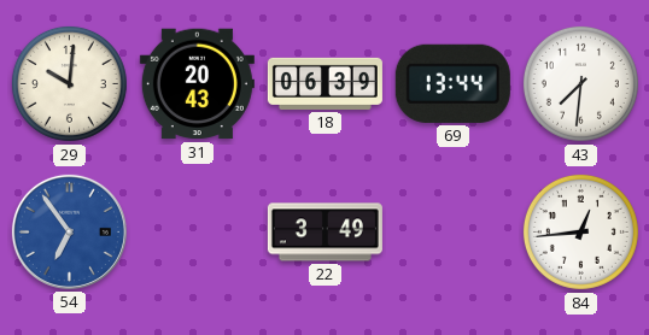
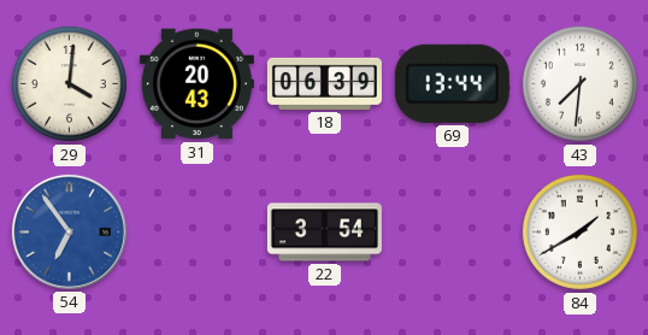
29: 10:01 -> 4:01 (69, 83)
22: 3:49 -> 3:54 (324, 233)
84: 12:44 -> 1:40 (579, 231)
